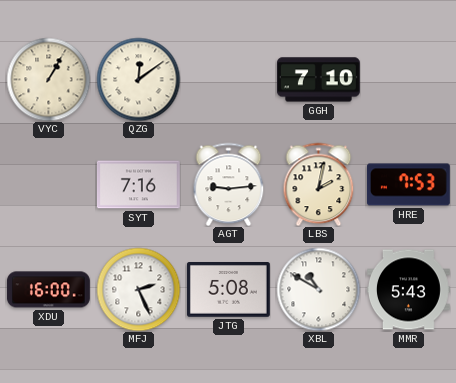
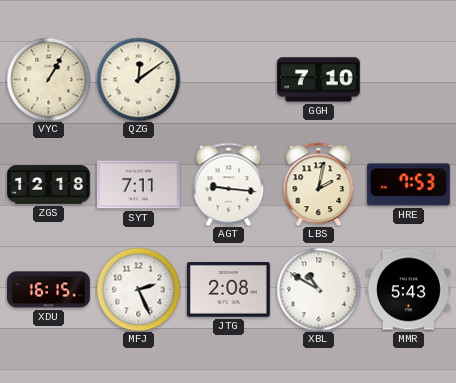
ZGS: none -> 12:18 (49, 185)
SYT: 7:16 -> 7:11 (138, 185)
AGT: 9:14 -> 9:16 (229, 184)
XDU: 16:00 -> 16:15 (48, 290)
JTG: 5:08 -> 2:08 (228, 290)
